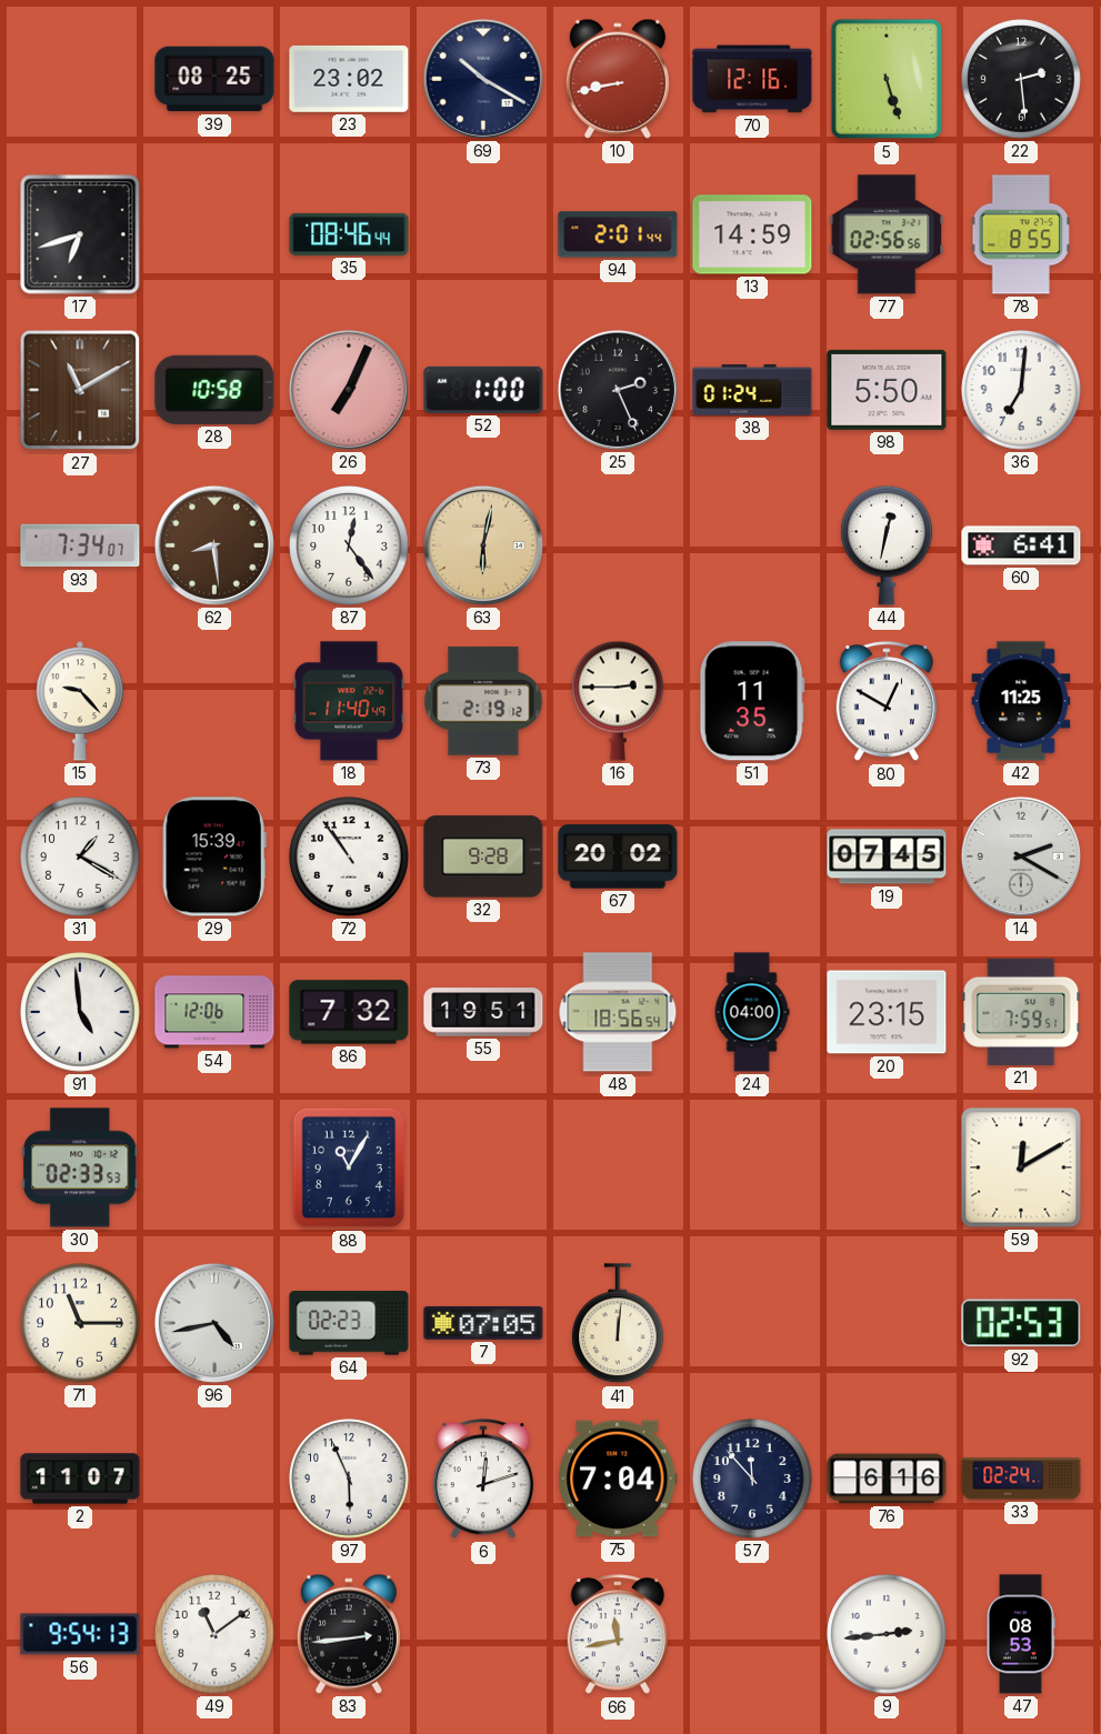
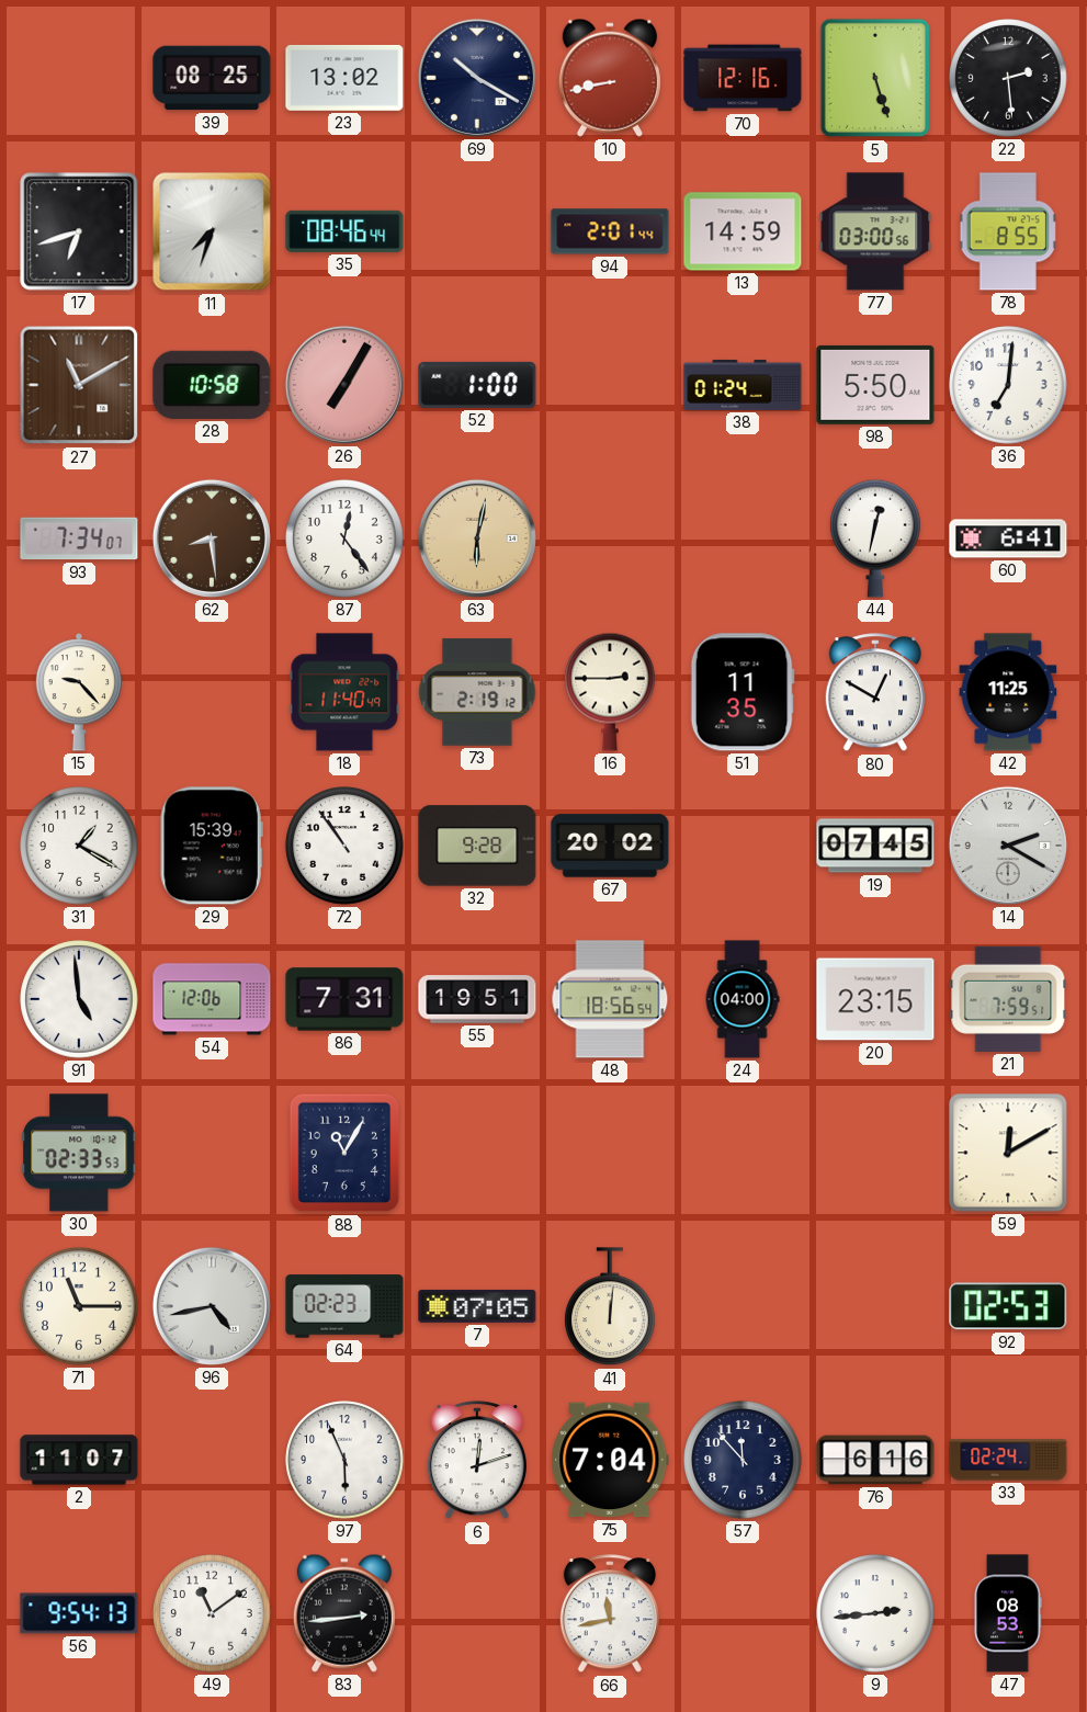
23: 23:02 -> 13:02 (344, 78)
11: none -> 7:33 (212, 231)
77: 02:56 -> 03:00 (875, 231)
26: 7:04 -> 7:05 (344, 385)
25: 2:26 -> none (618, 390)
86: 7:32 -> 7:31 (344, 999)
